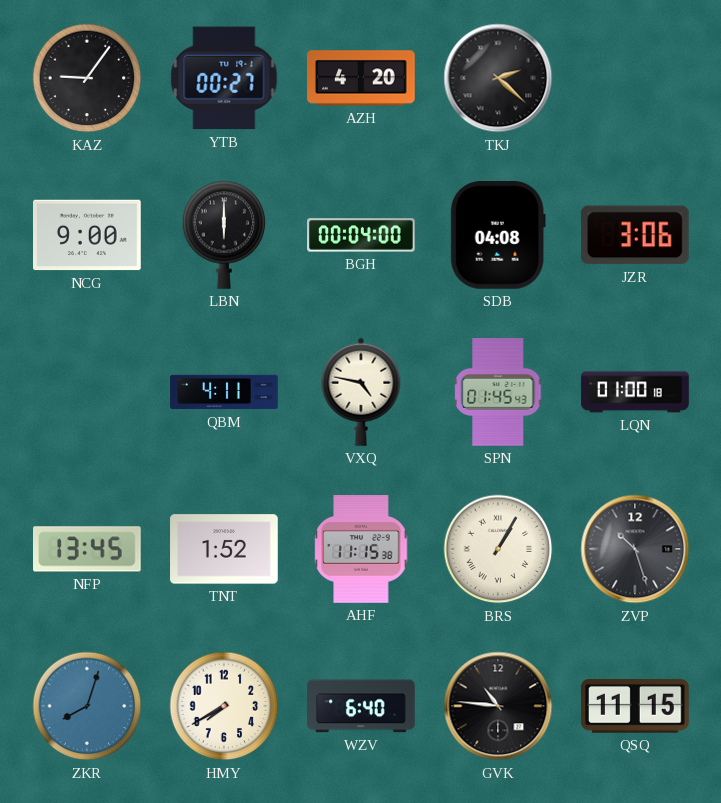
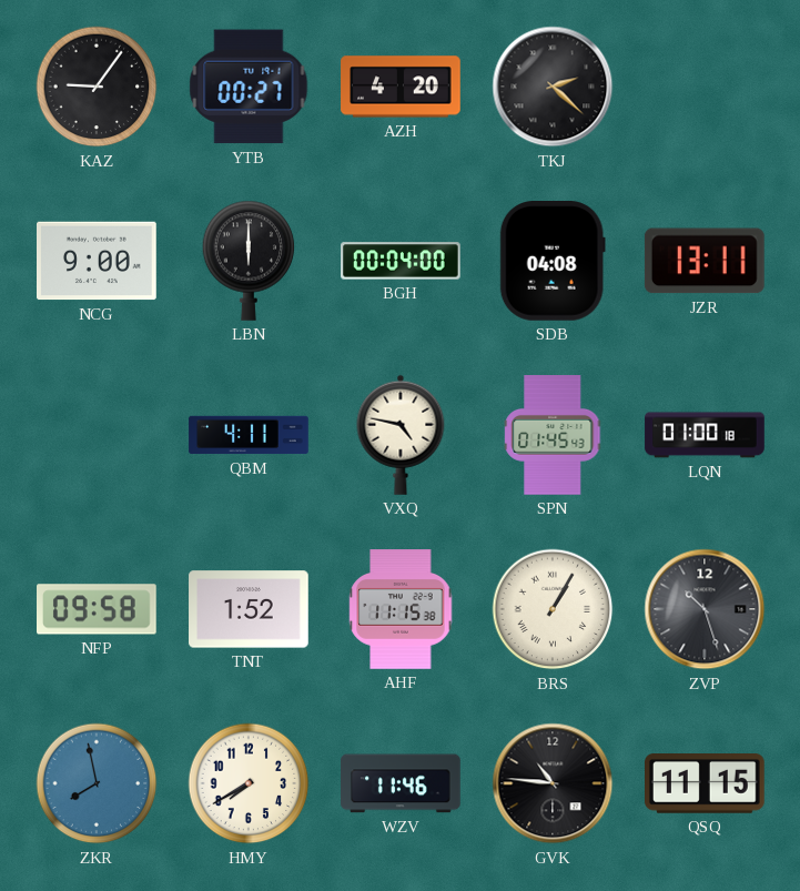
JZR: 3:06 -> 13:11 (705, 261)
NFP: 13:45 -> 09:58 (98, 609)
ZKR: 8:03 -> 7:58 (97, 783)
WZV: 6:40 -> 11:46 (401, 783)
